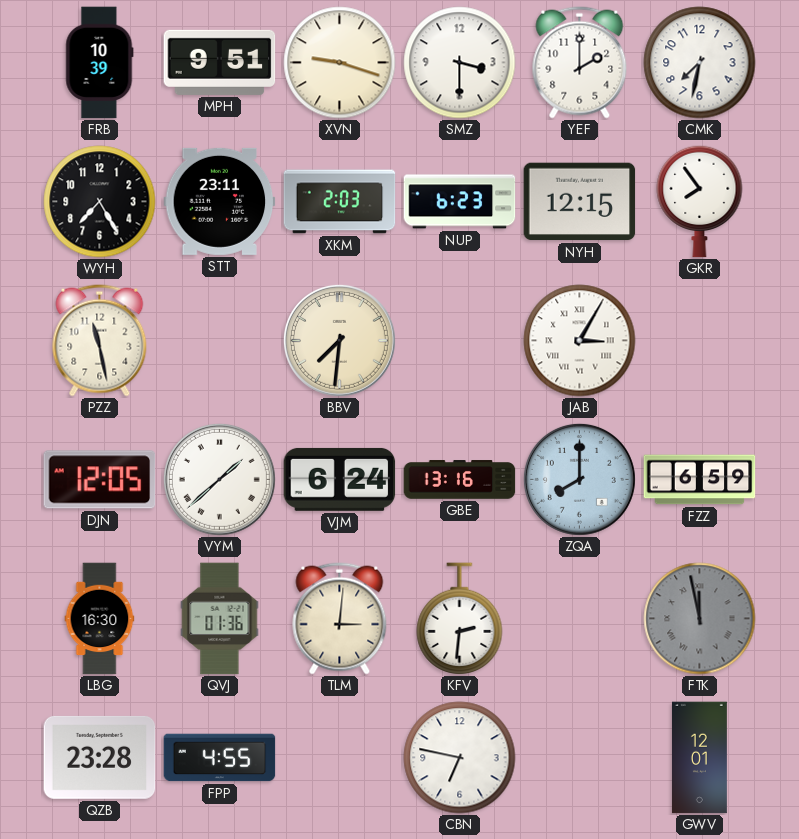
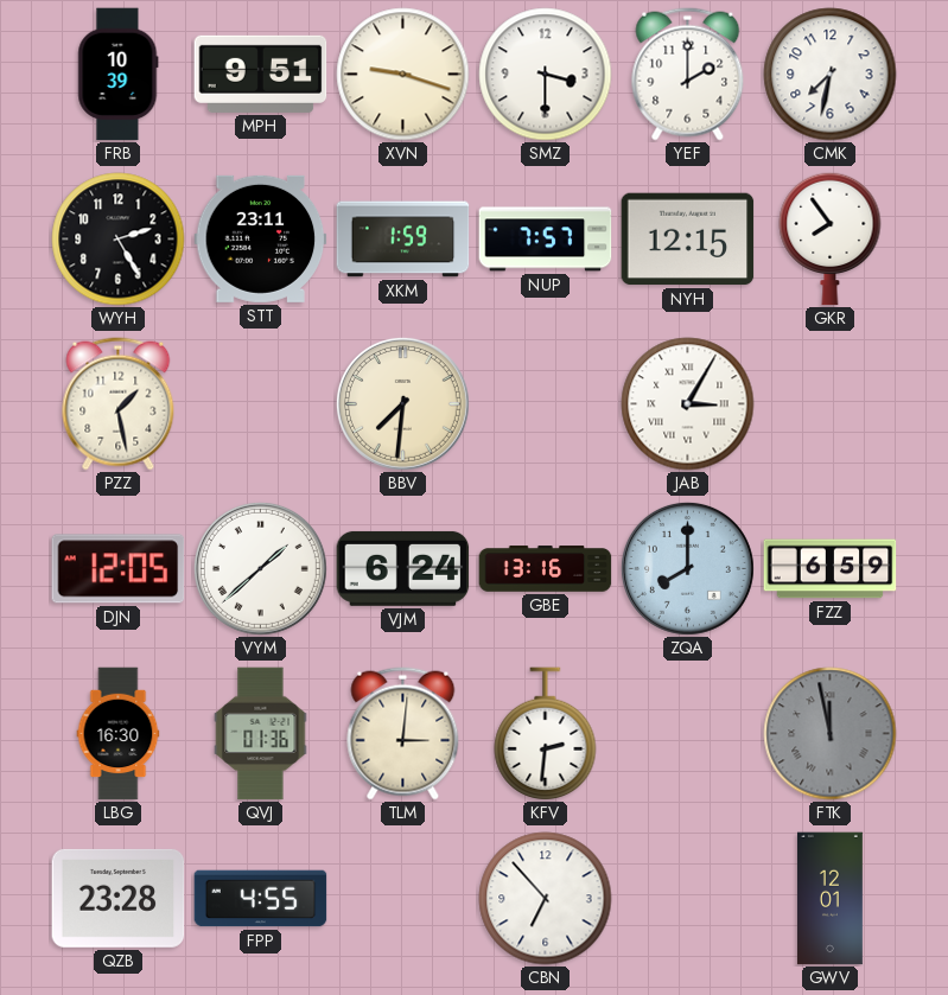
WYH: 7:25 -> 2:25 (119, 240)
XKM: 2:03 -> 1:59 (403, 240)
NUP: 6:23 -> 7:57 (546, 240)
PZZ: 11:28 -> 1:28 (119, 404)
CBN: 6:47 -> 6:53 (546, 899)
